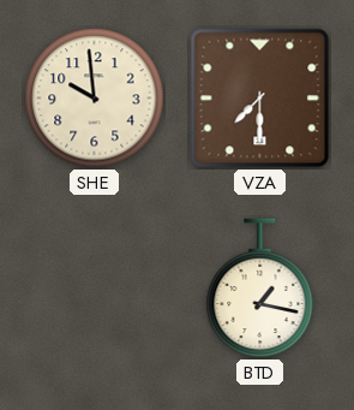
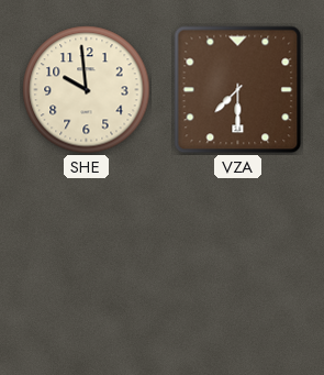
BTD: 1:17 -> none (260, 289)
